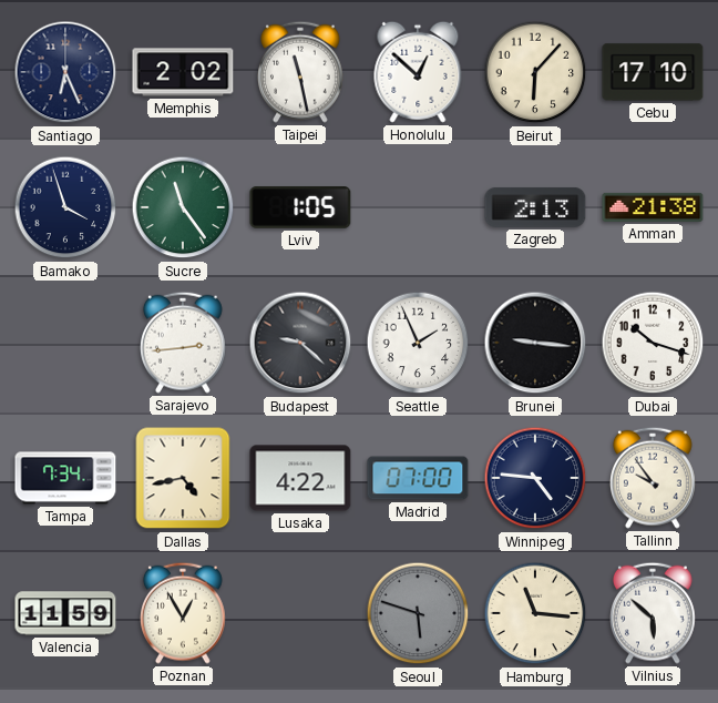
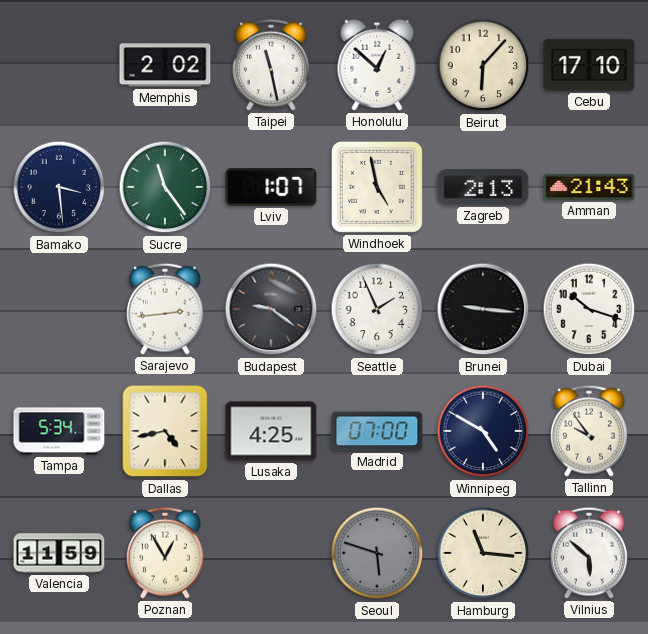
Santiago: 6:26 -> none (65, 72)
Bamako: 3:57 -> 3:29 (59, 187)
Lviv: 1:05 -> 1:07 (271, 187)
Windhoek: none -> 4:58 (377, 187)
Amman: 21:38 -> 21:43 (589, 187)
Budapest: 9:22 -> 9:21 (271, 309)
Tampa: 7:34 -> 5:34 (59, 431)
Lusaka: 4:22 -> 4:25 (271, 431)
Winnipeg: 4:46 -> 4:50 (483, 431)
